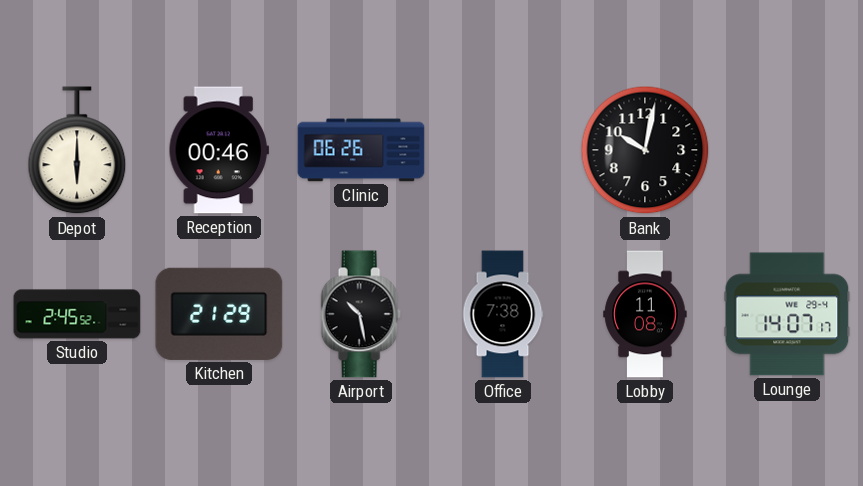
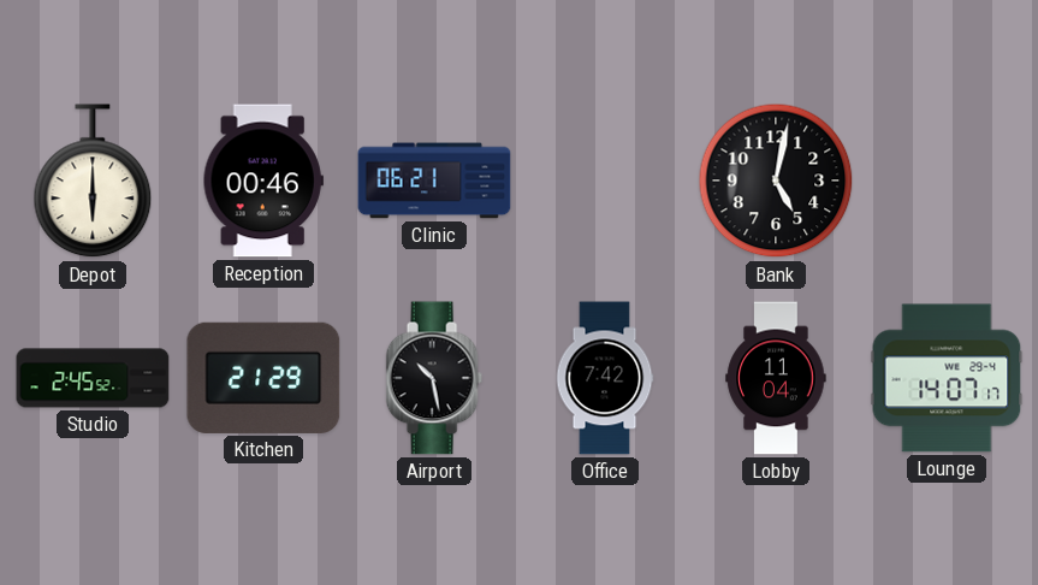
Clinic: 06:26 -> 06:21 (434, 181)
Bank: 10:02 -> 5:02 (776, 181)
Office: 7:38 -> 7:42 (605, 378)
Lobby: 11:08 -> 11:04 (776, 378)
